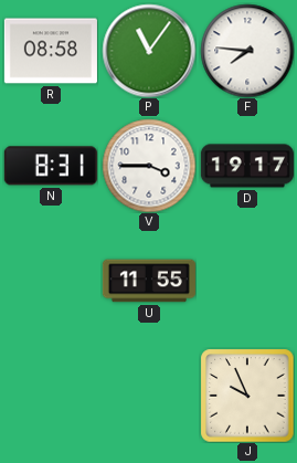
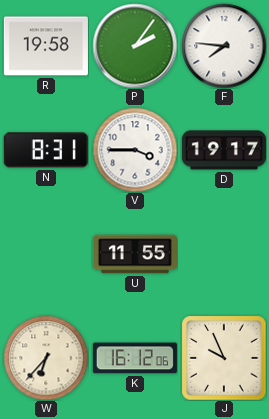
R: 08:58 -> 19:58 (46, 46)
P: 11:06 -> 2:06 (135, 46)
W: none -> 6:37 (46, 358)
K: none -> 16:12 (135, 358)
